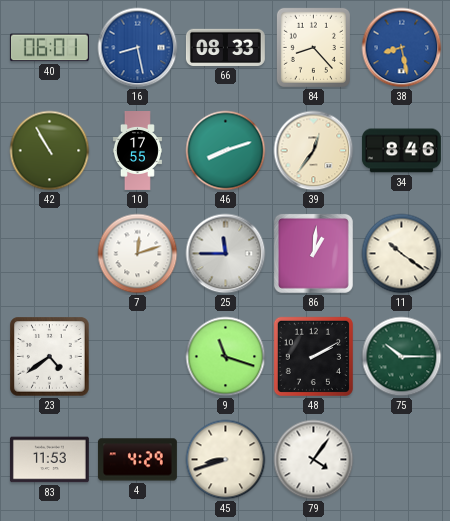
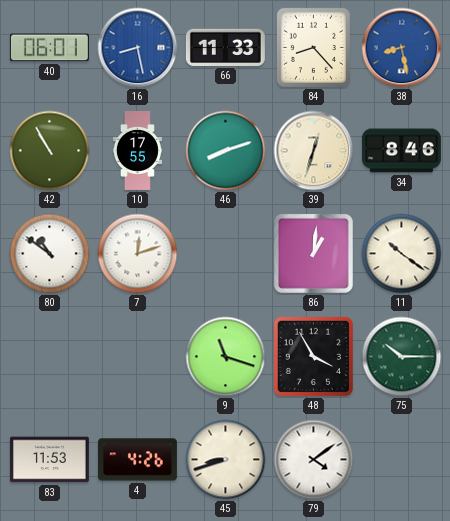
66: 08:33 -> 11:33 (225, 47)
39: 12:36 -> 12:33 (314, 151)
80: none -> 10:51 (50, 254)
25: 11:45 -> none (226, 254)
23: 4:39 -> none (50, 357)
48: 2:10 -> 3:55 (313, 356)
4: 4:29 -> 4:26 (137, 460)
79: 4:06 -> 4:09 (314, 460)
